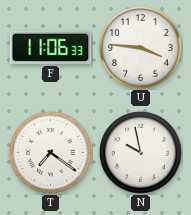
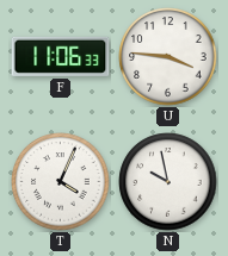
T: 7:21 -> 4:04 (61, 182)
